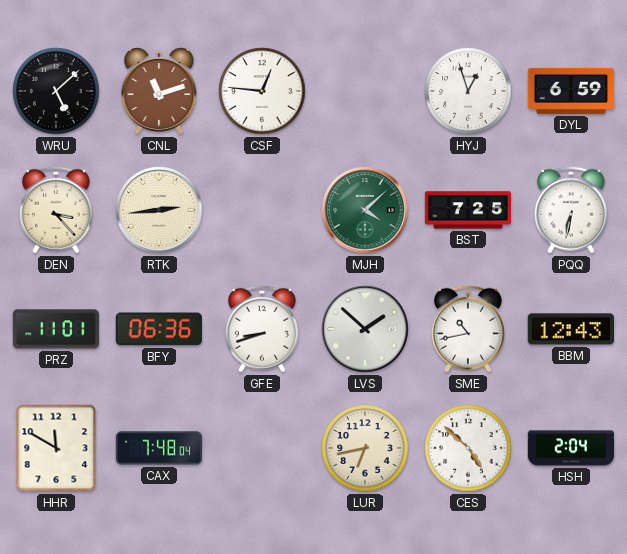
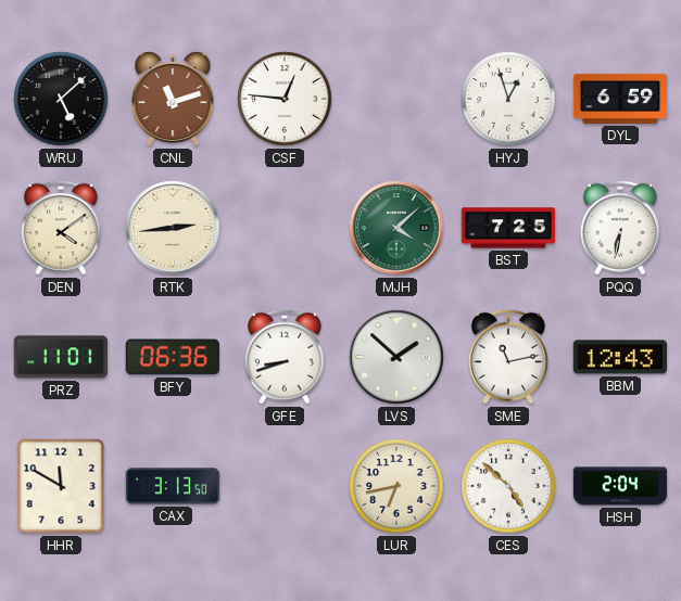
DEN: 3:23 -> 4:09 (61, 228)
SME: 10:43 -> 11:13 (508, 357)
CAX: 7:48 -> 3:13 (173, 486)
